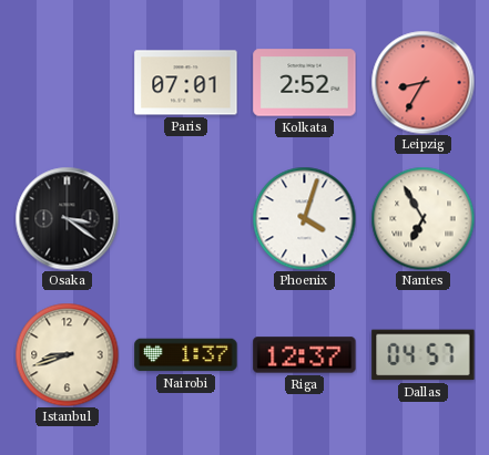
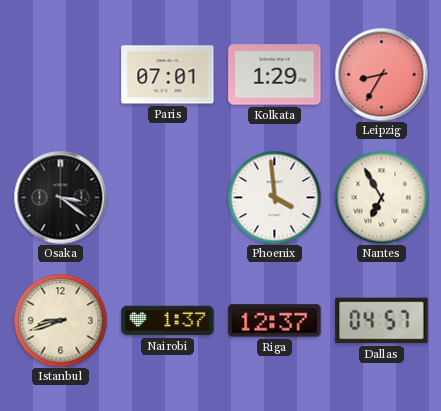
Kolkata: 2:52 -> 1:29 (275, 75)
Phoenix: 4:03 -> 3:59 (274, 197)
